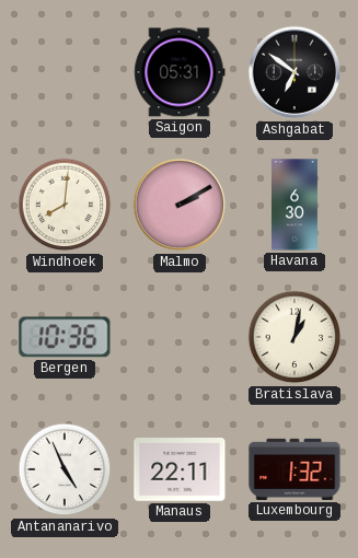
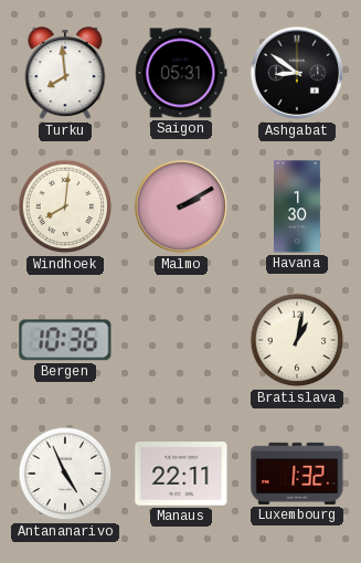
Turku: none -> 7:59 (65, 74)
Ashgabat: 6:51 -> 8:51 (297, 73)
Havana: 6:30 -> 1:30 (297, 206)
